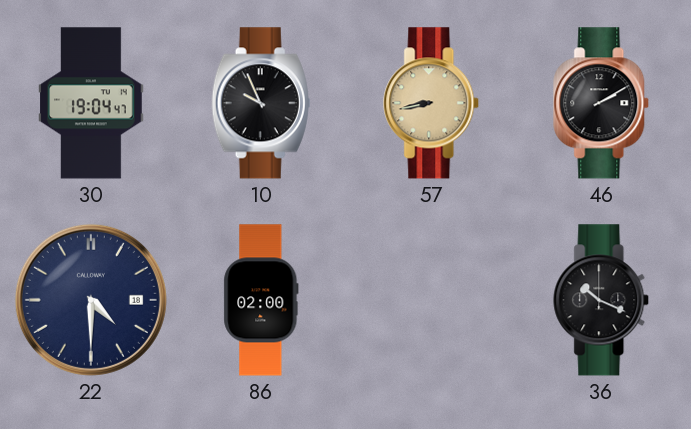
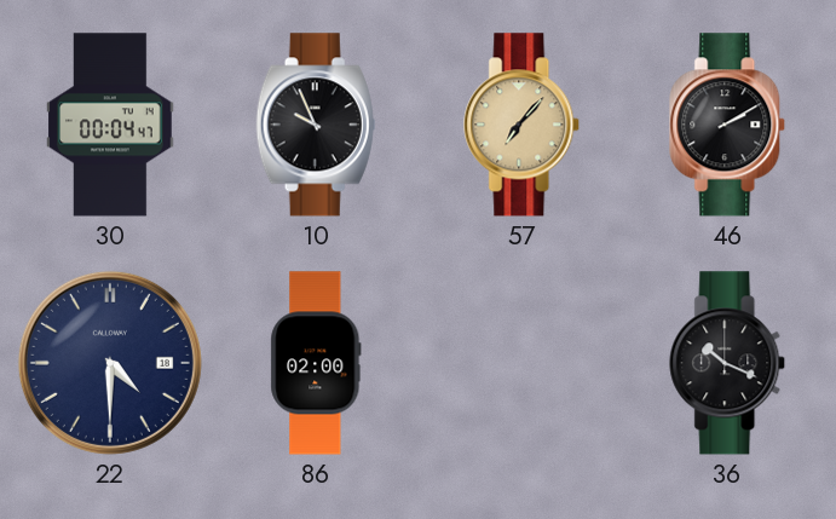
30: 19:04 -> 00:04 (110, 125)
57: 8:43 -> 7:07 (523, 125)
